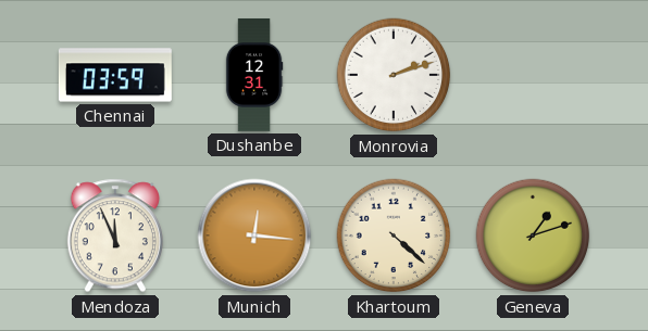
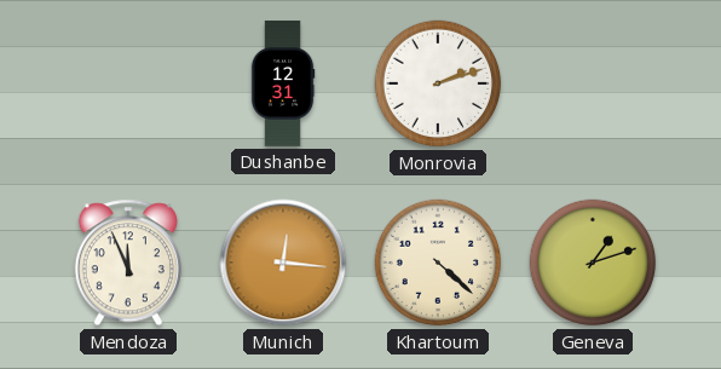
Chennai: 03:59 -> none (115, 75)
